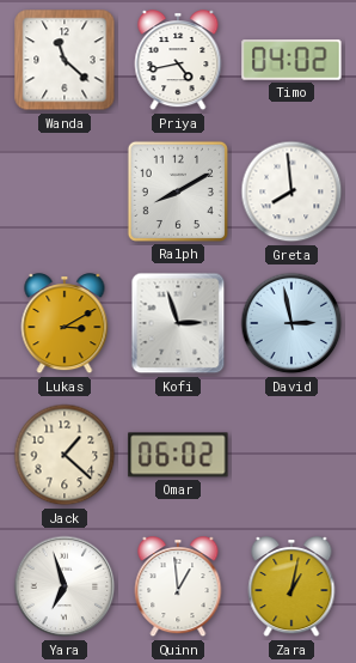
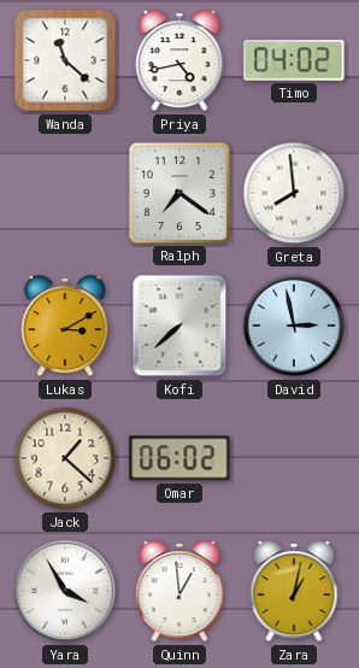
Ralph: 8:10 -> 7:21 (179, 193)
Kofi: 2:57 -> 7:38 (179, 326)
Yara: 6:57 -> 3:55 (65, 591)
